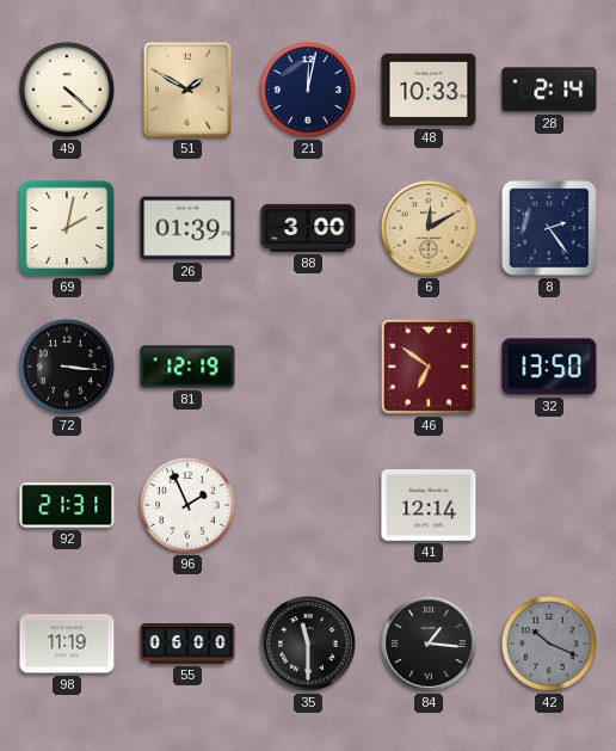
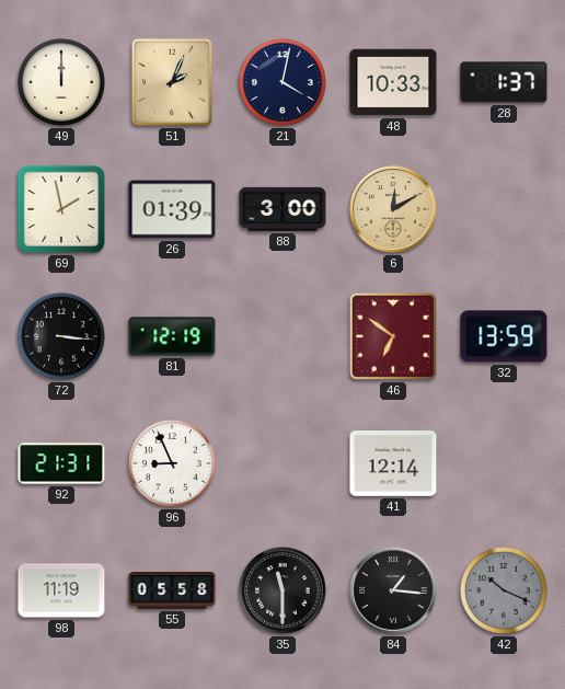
49: 4:22 -> 12:00 (61, 82)
51: 1:50 -> 2:04 (172, 82)
21: 12:02 -> 4:02 (282, 82)
28: 2:14 -> 1:37 (504, 82)
69: 2:02 -> 1:58 (61, 209)
8: 2:24 -> none (549, 228)
32: 13:50 -> 13:59 (504, 336)
96: 1:56 -> 8:56 (172, 463)
55: 06:00 -> 05:58 (172, 590)
